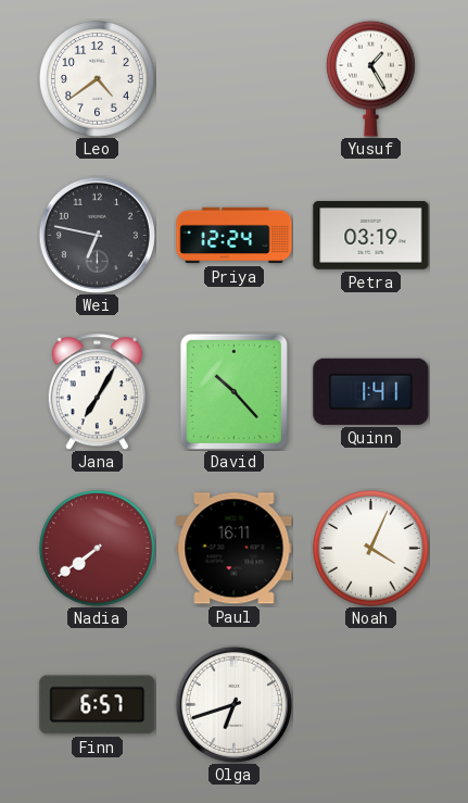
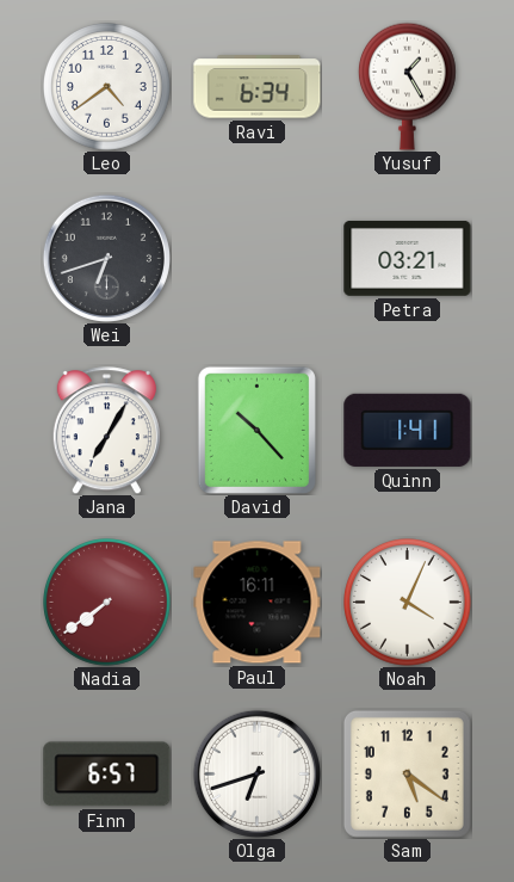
Ravi: none -> 6:34 (258, 87)
Wei: 6:47 -> 6:42 (106, 258)
Priya: 12:24 -> none (235, 236)
Petra: 03:19 -> 03:21 (408, 258)
Sam: none -> 5:21 (407, 773)
